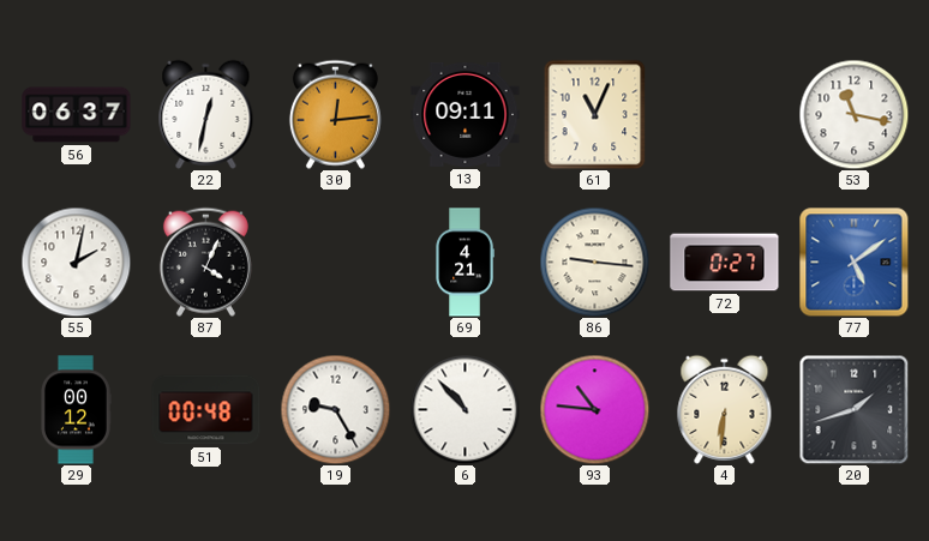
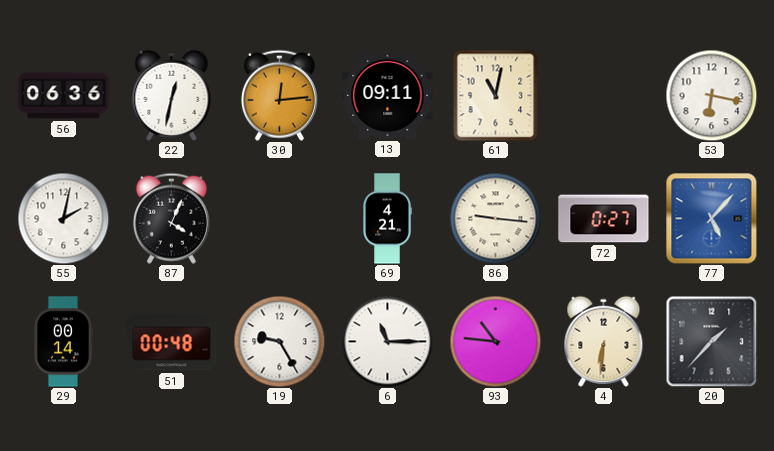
56: 06:37 -> 06:36 (64, 96)
61: 11:04 -> 11:02 (496, 95)
53: 11:17 -> 6:17 (711, 95)
77: 5:09 -> 5:07 (711, 218)
29: 00:12 -> 00:14 (64, 342)
6: 10:53 -> 11:15 (387, 341)
20: 1:42 -> 1:37 (711, 341)
